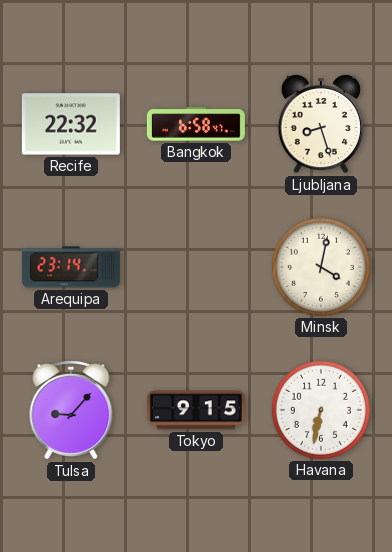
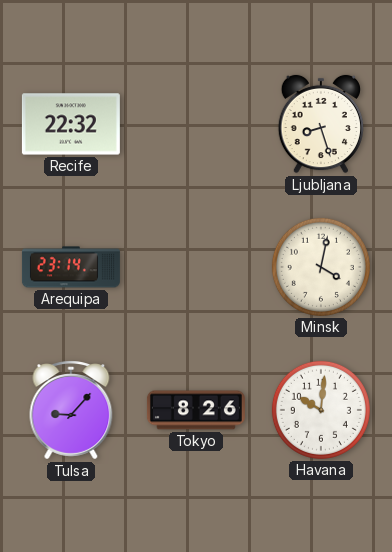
Bangkok: 6:58 -> none (196, 124)
Tokyo: 9:15 -> 8:26 (196, 410)
Havana: 6:32 -> 10:01 (321, 410)
